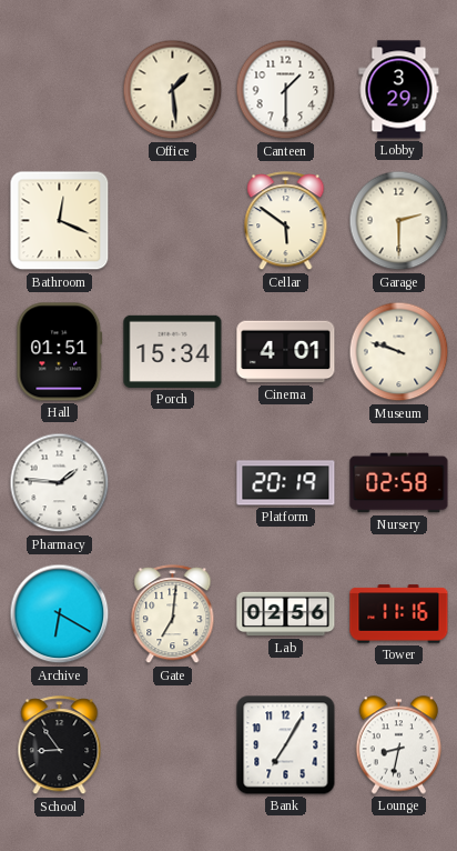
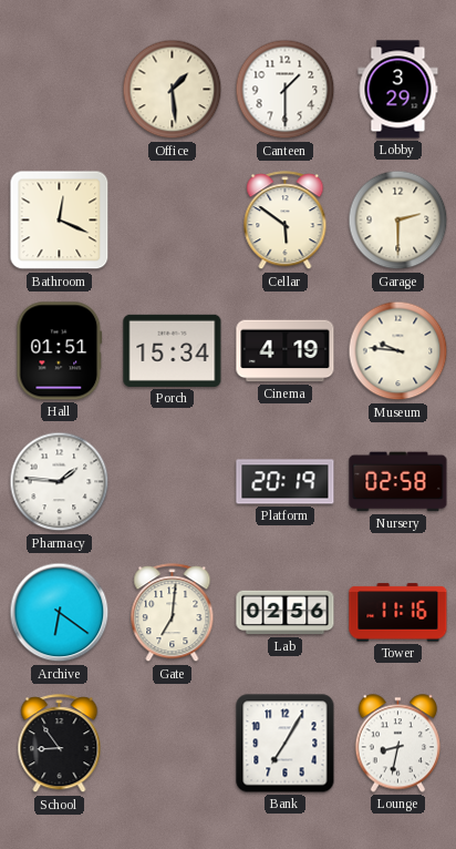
Cinema: 4:01 -> 4:19 (286, 351)
Museum: 9:48 -> 9:46 (398, 351)
Archive: 6:20 -> 6:21 (60, 613)
